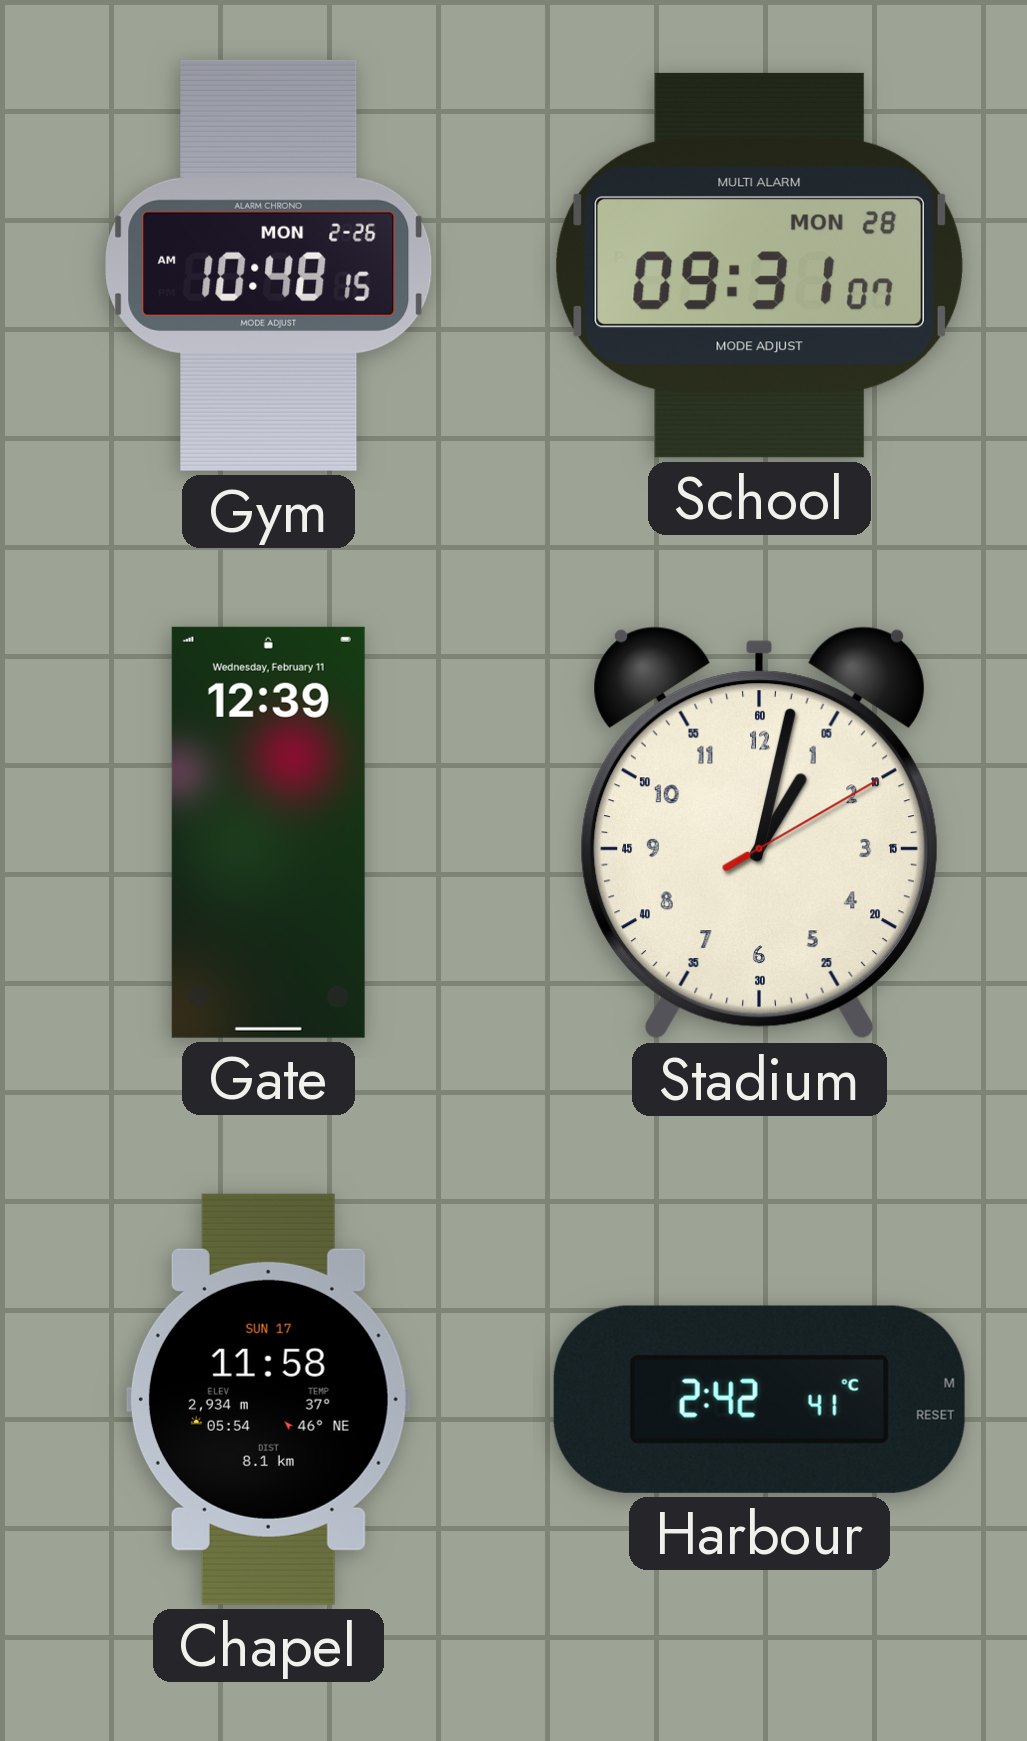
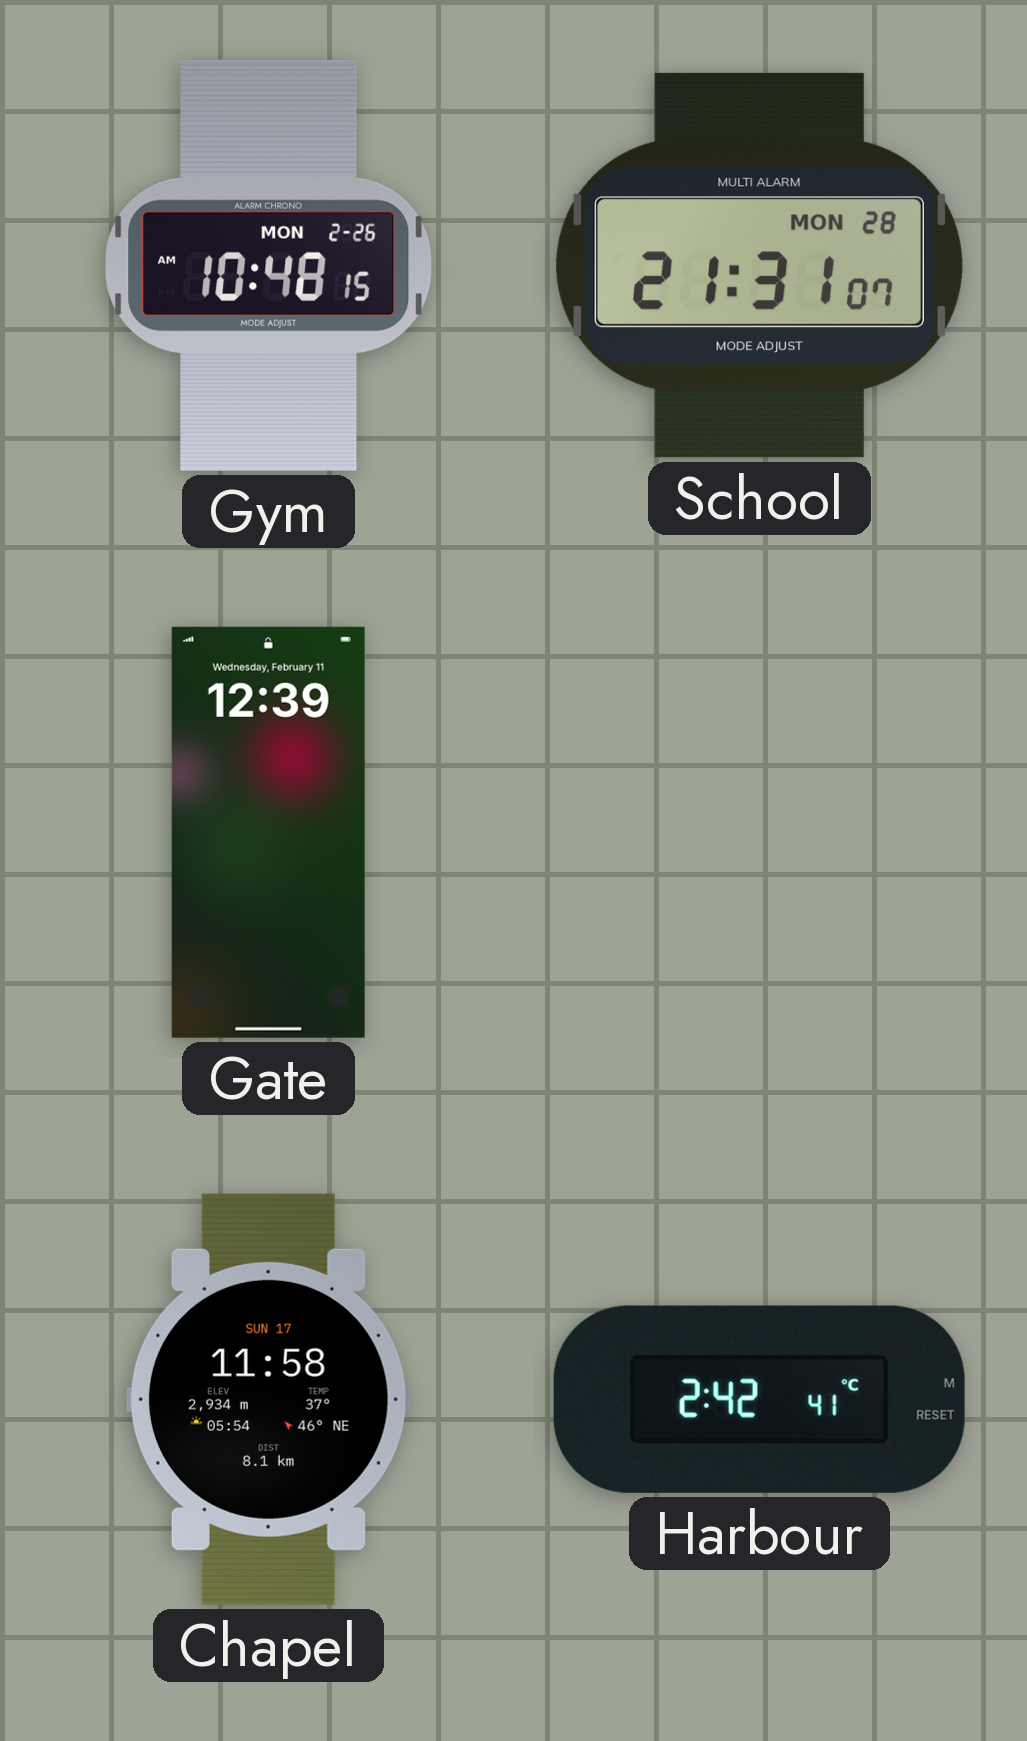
School: 09:31 -> 21:31 (759, 265)
Stadium: 1:02 -> none (759, 833)
